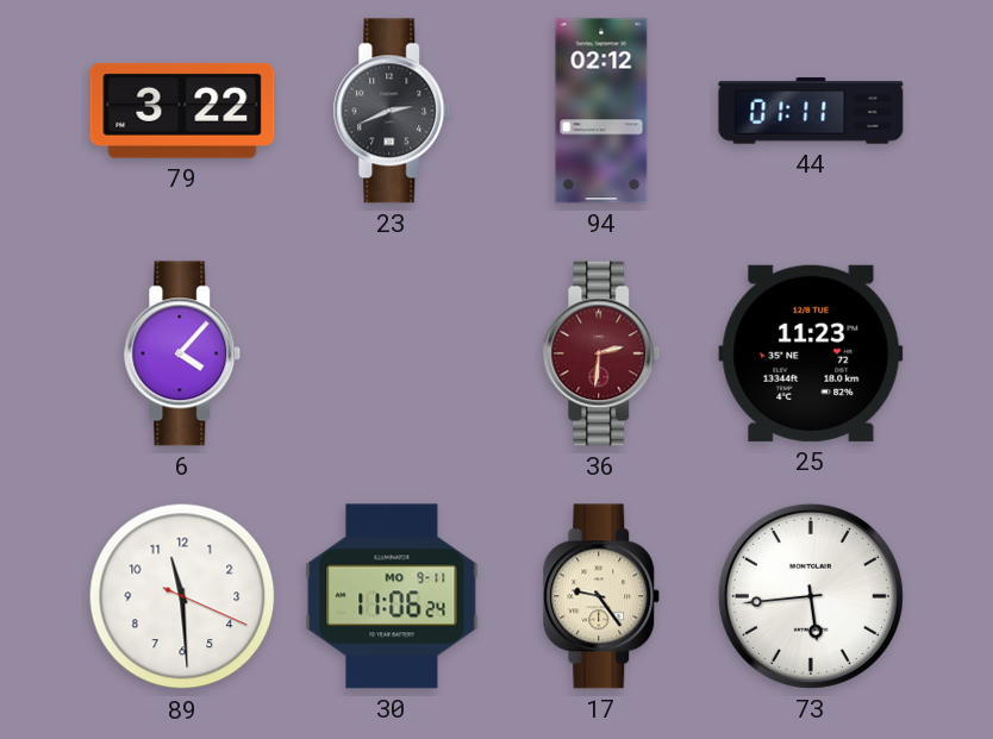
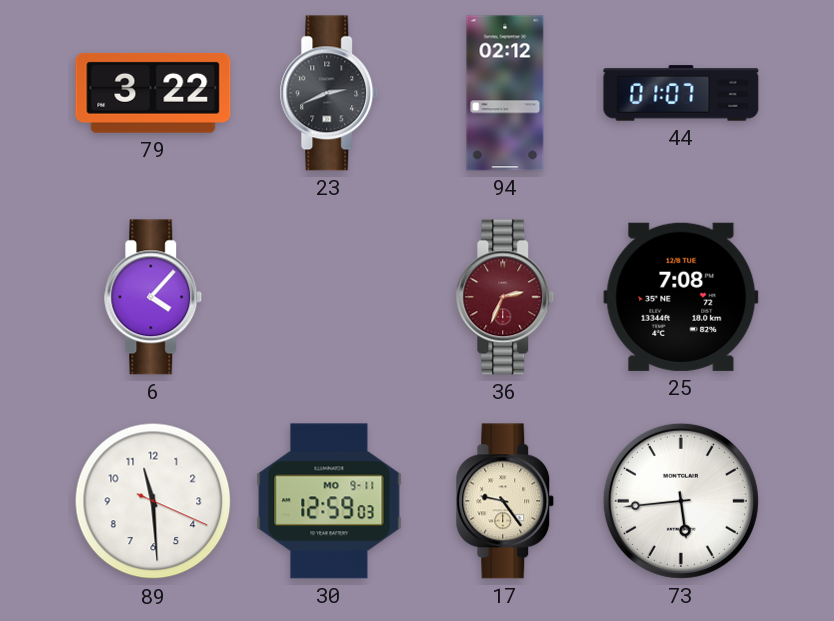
44: 01:11 -> 01:07 (681, 93)
36: 2:31 -> 2:34 (505, 297)
25: 11:23 -> 7:08 (681, 297)
30: 11:06 -> 12:59 (329, 501)
